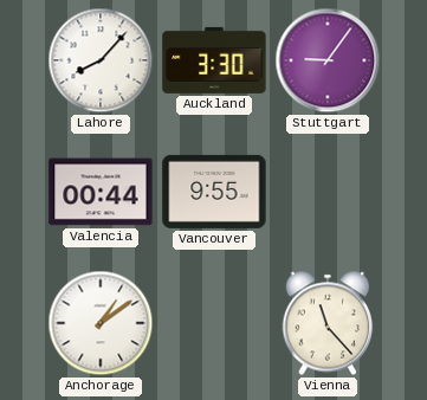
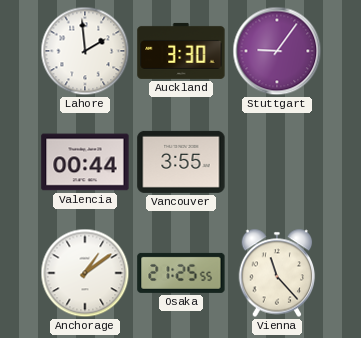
Lahore: 8:07 -> 1:59 (85, 51)
Vancouver: 9:55 -> 3:55 (181, 162)
Osaka: none -> 21:25 (181, 273)
